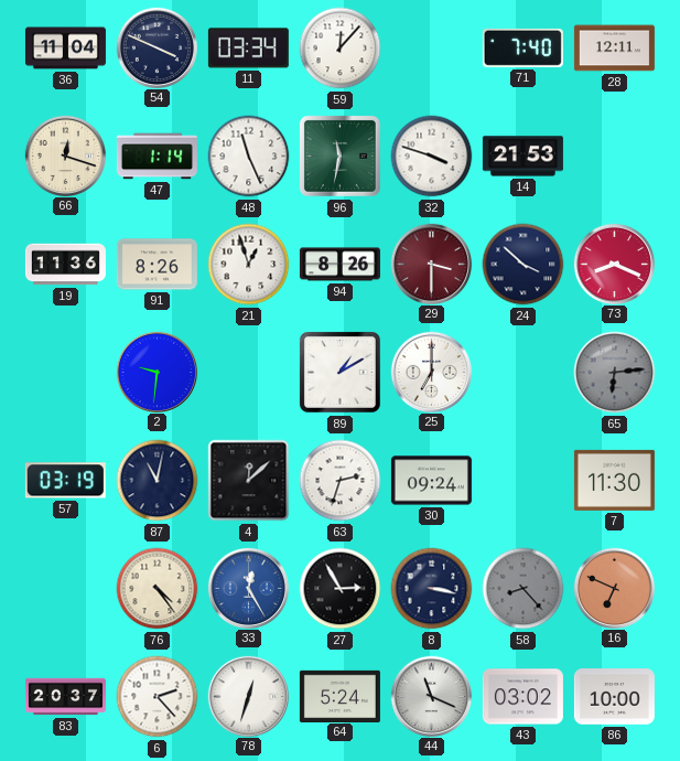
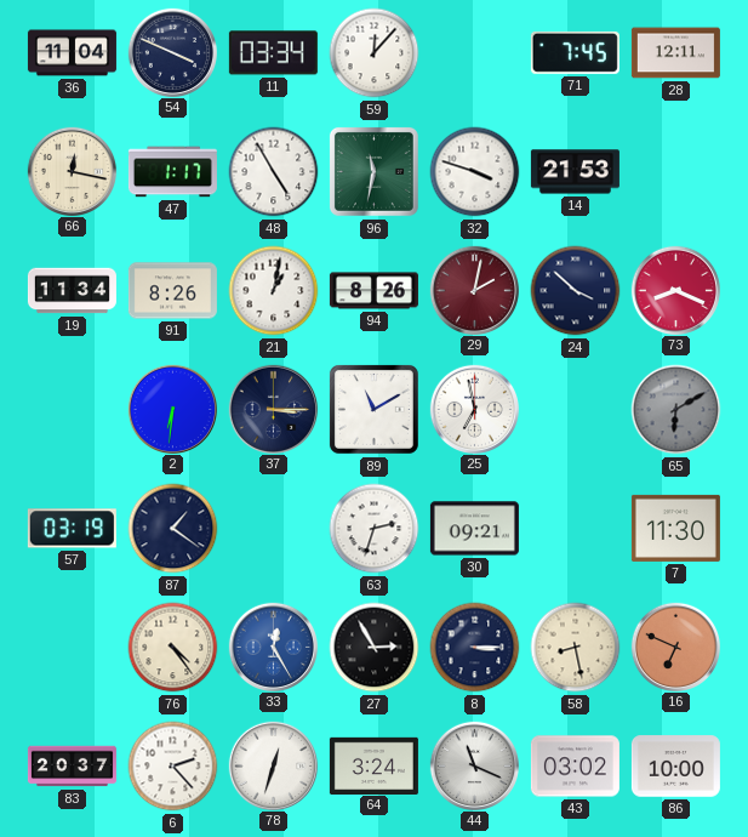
71: 7:40 -> 7:45 (575, 52)
66: 12:18 -> 12:17 (72, 171)
47: 1:14 -> 1:17 (172, 172)
48: 11:26 -> 4:55 (274, 172)
19: 11:36 -> 11:34 (72, 291)
21: 12:57 -> 1:02 (274, 291)
29: 3:30 -> 2:02 (474, 290)
2: 9:31 -> 6:31 (172, 409)
37: none -> 3:15 (273, 409)
89: 1:10 -> 11:10 (373, 409)
25: 7:00 -> 6:58 (474, 409)
65: 6:14 -> 6:10 (676, 410)
87: 11:02 -> 1:21 (173, 529)
4: 12:08 -> none (249, 481)
30: 09:24 -> 09:21 (474, 529)
8: 3:17 -> 3:15 (475, 648)
58: 8:23 -> 8:28 (576, 648)
58 dial: grey -> cream (576, 648)
64: 5:24 -> 3:24 (373, 765)
